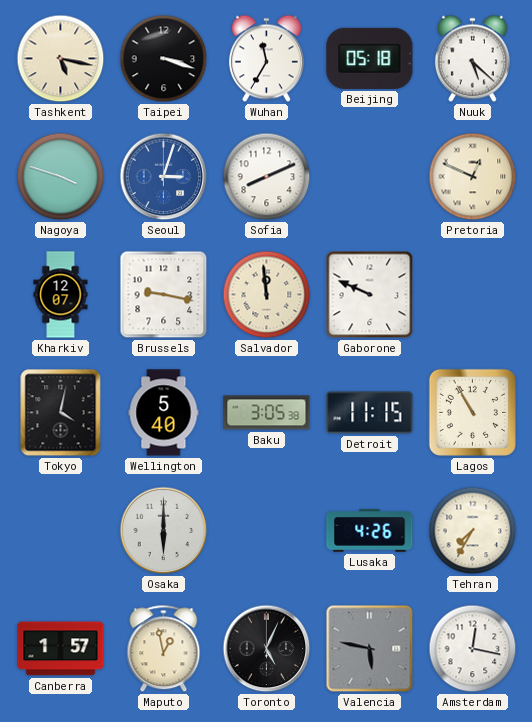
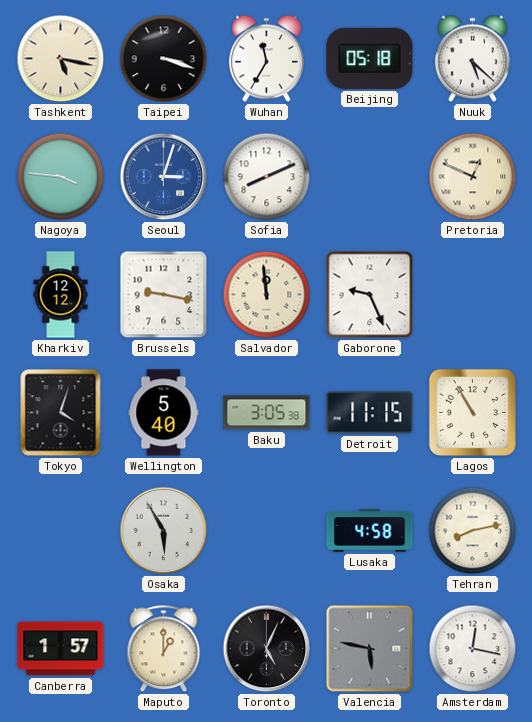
Nagoya: 3:48 -> 3:46 (61, 177)
Kharkiv: 12:07 -> 12:12 (61, 295)
Gaborone: 9:49 -> 9:26 (370, 295)
Tokyo: 4:02 -> 4:03 (61, 413)
Osaka: 6:00 -> 5:55 (164, 531)
Lusaka: 4:26 -> 4:58 (370, 531)
Tehran: 7:35 -> 8:13 (473, 531)
Maputo: 12:58 -> 1:00 (164, 649)
